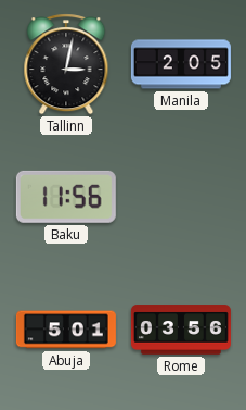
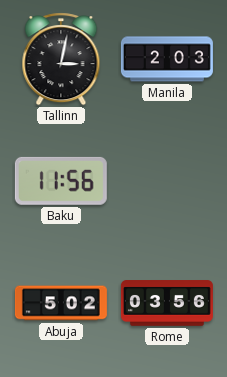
Manila: 2:05 -> 2:03 (167, 59)
Abuja: 5:01 -> 5:02 (61, 303)
